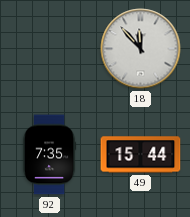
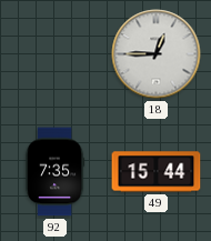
18: 11:53 -> 12:45 (157, 54)
